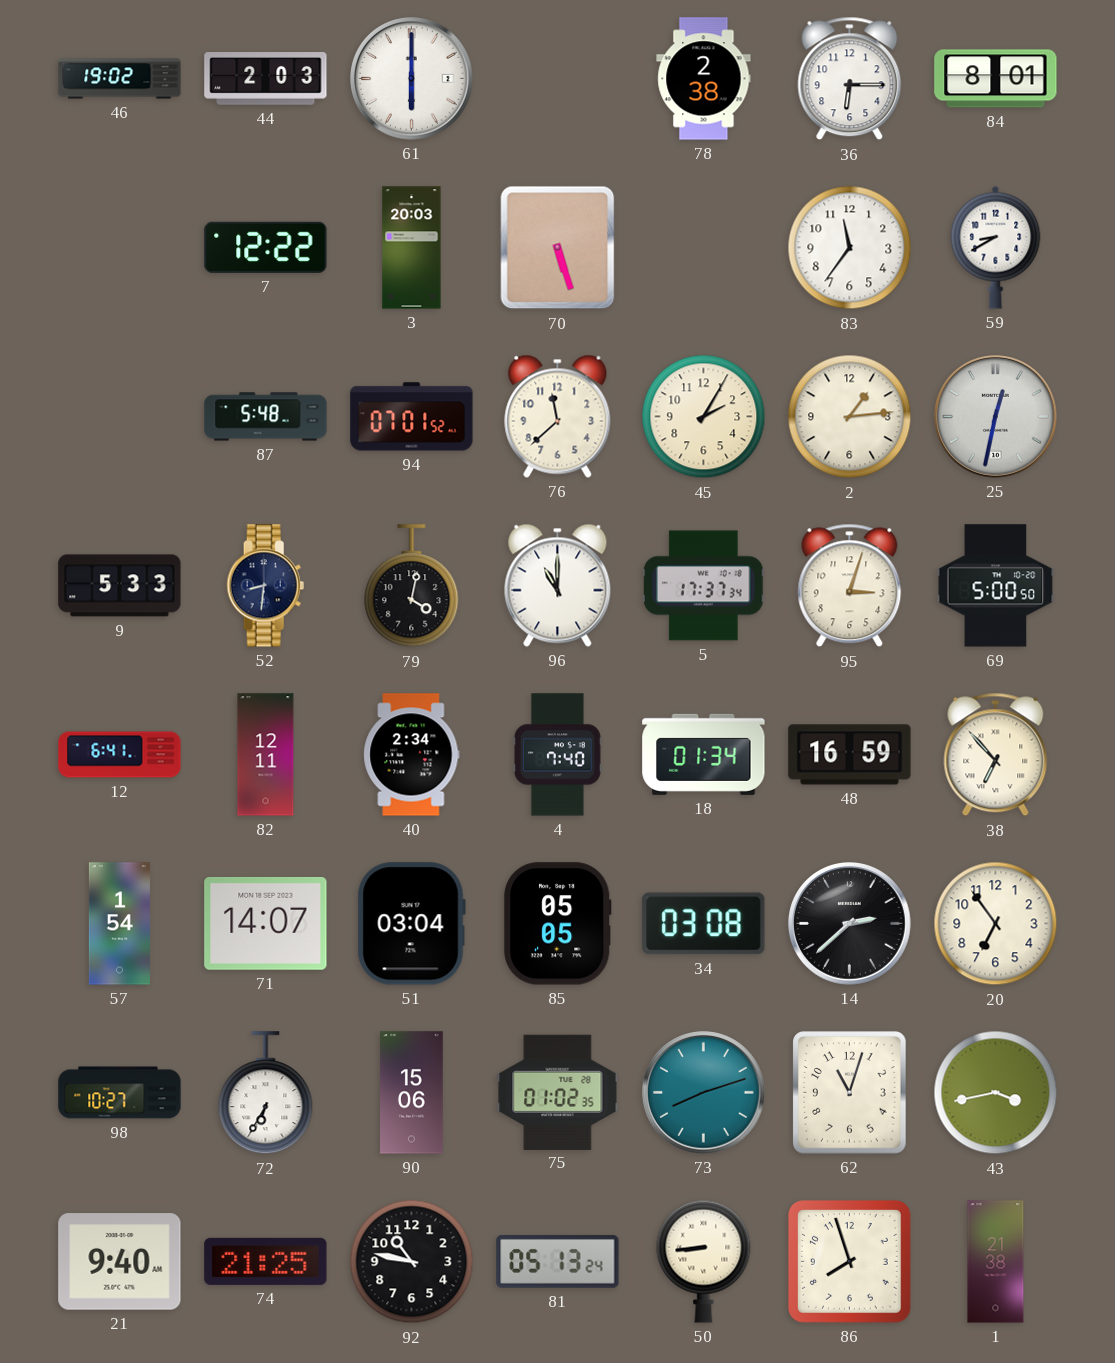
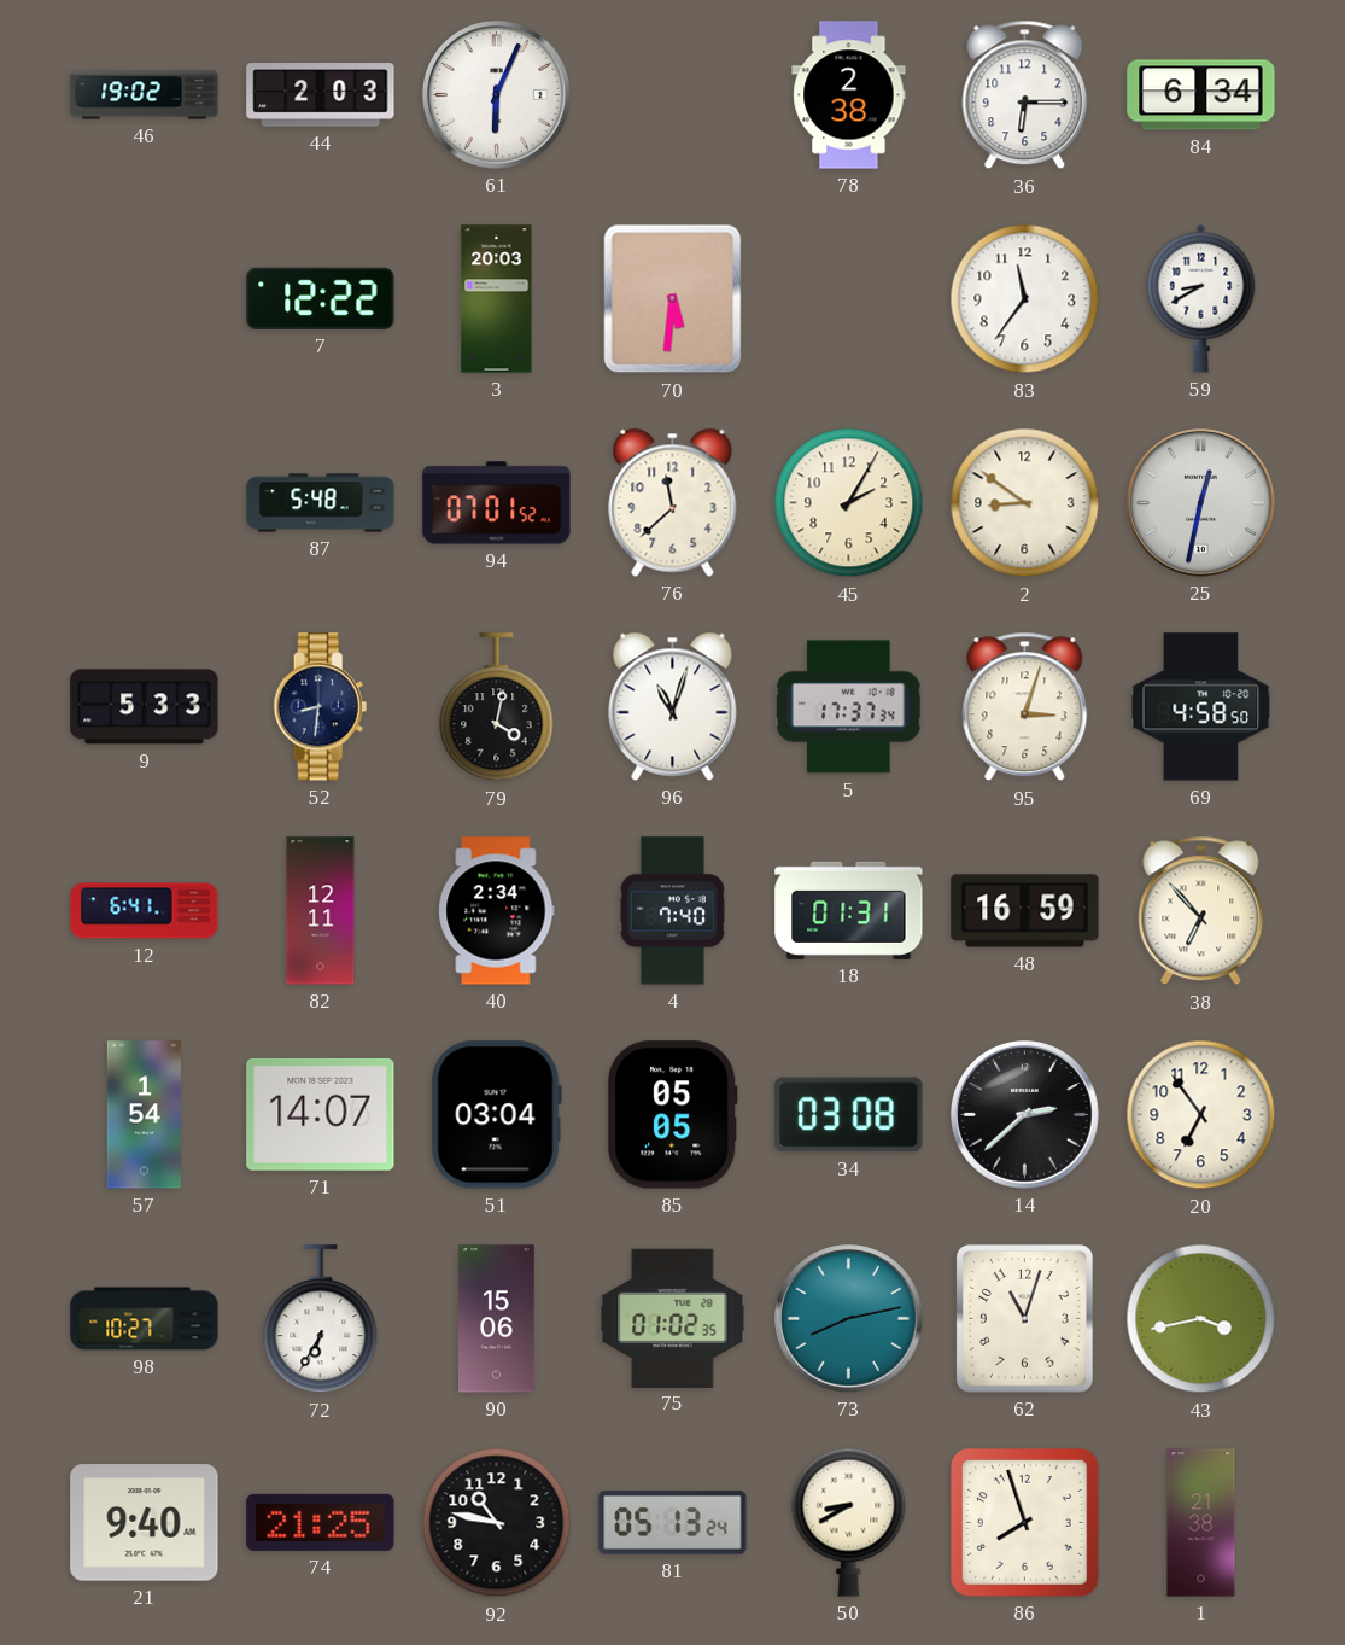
61: 6:00 -> 6:04 (497, 95)
84: 8:01 -> 6:34 (1201, 95)
70: 5:27 -> 5:31 (673, 299)
2: 1:14 -> 8:51 (1025, 503)
96: 11:00 -> 11:03 (673, 706)
69: 5:00 -> 4:58 (1201, 707)
18: 01:34 -> 01:31 (849, 910)
73: 8:12 -> 8:13 (849, 1319)
50: 8:44 -> 8:40 (849, 1522)
